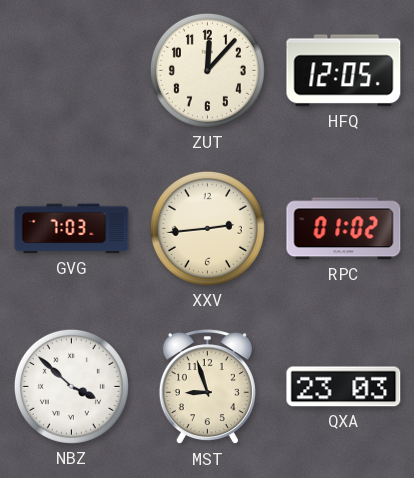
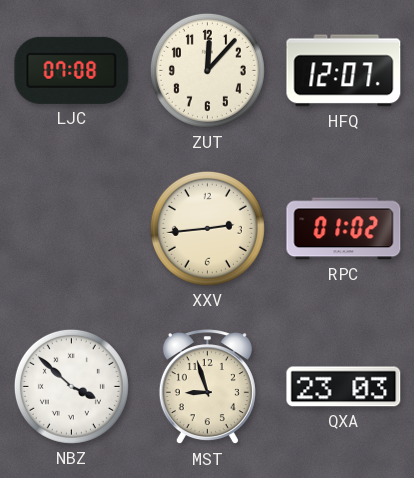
LJC: none -> 07:08 (72, 70)
HFQ: 12:05 -> 12:07 (344, 71)
GVG: 7:03 -> none (72, 229)
